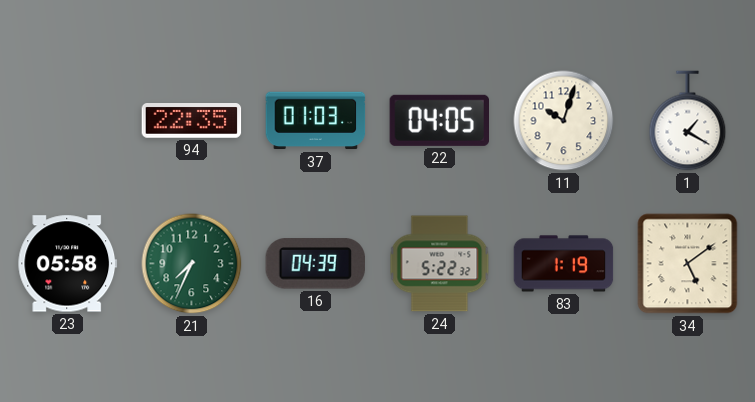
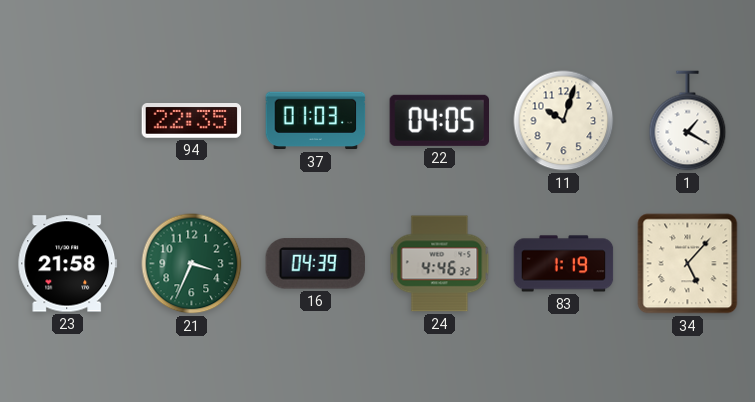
23: 05:58 -> 21:58 (68, 264)
21: 7:34 -> 3:34 (192, 264)
24: 5:22 -> 4:46 (440, 264)
34: 5:09 -> 5:07 (688, 264)
